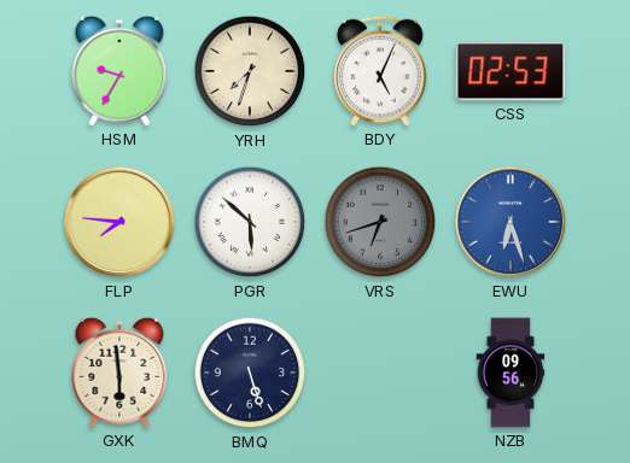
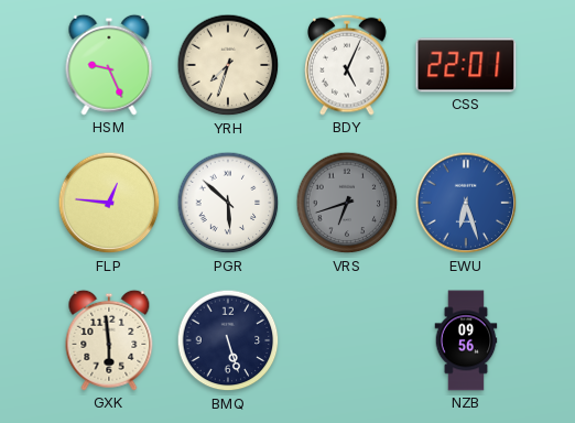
HSM: 9:35 -> 9:26 (109, 65)
CSS: 02:53 -> 22:01 (466, 65)
FLP: 7:46 -> 12:46 (109, 203)
